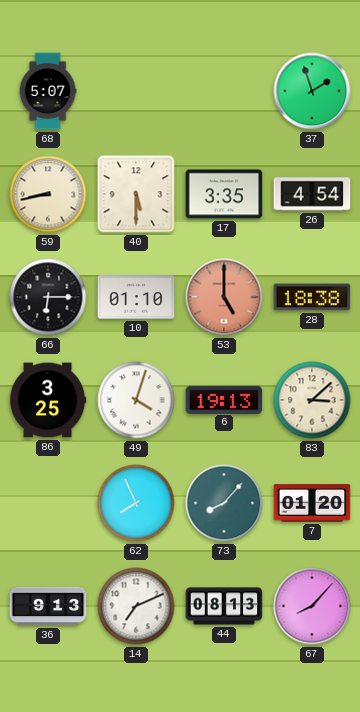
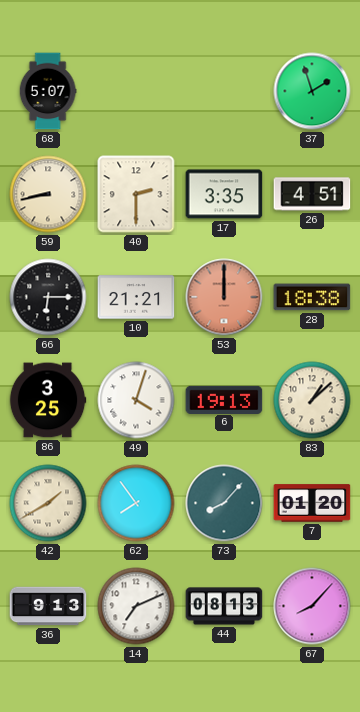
40: 5:30 -> 2:30 (136, 194)
26: 4:54 -> 4:51 (312, 194)
10: 01:10 -> 21:21 (136, 297)
53: 5:00 -> 12:00 (224, 297)
83: 3:08 -> 1:08 (312, 400)
42: none -> 1:40 (48, 503)
62: 7:56 -> 7:54 (136, 503)
